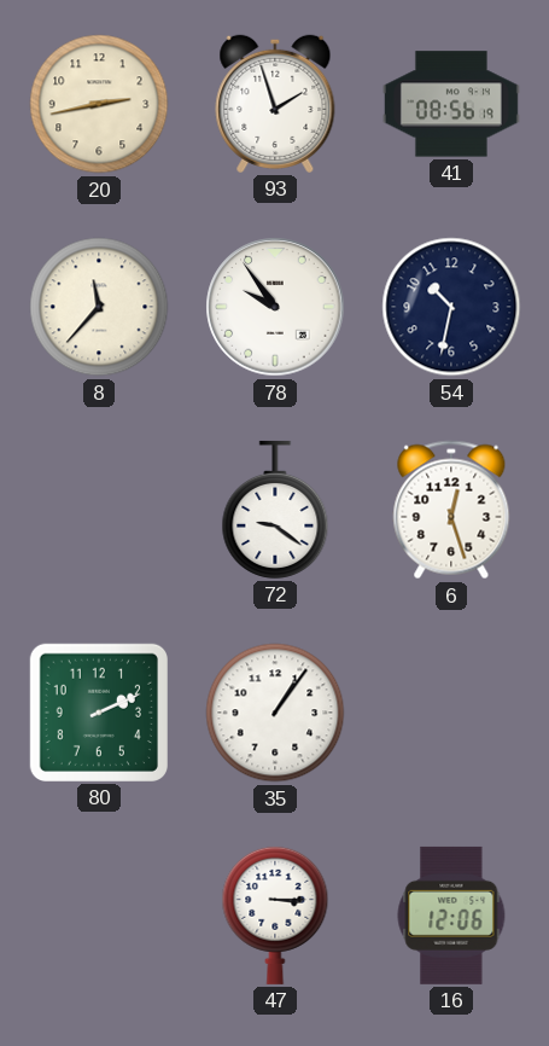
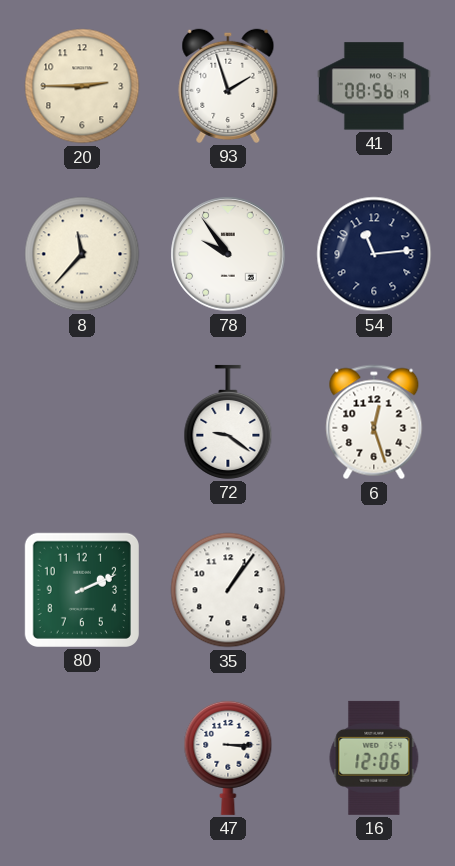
20: 2:43 -> 2:45 (82, 86)
54: 10:32 -> 11:14 (374, 254)
